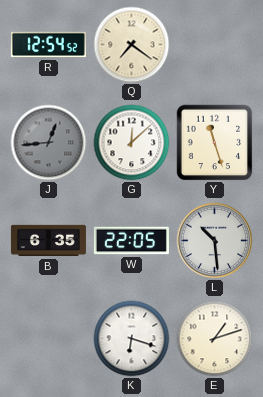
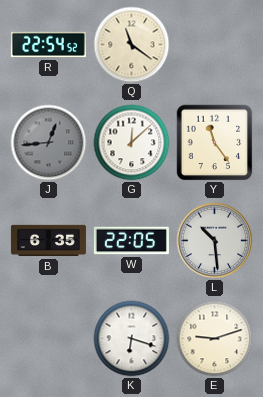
R: 12:54 -> 22:54 (48, 45)
Q: 7:21 -> 11:21 (132, 45)
Y: 11:27 -> 11:24 (215, 143)
E: 1:12 -> 9:12 (215, 339)
